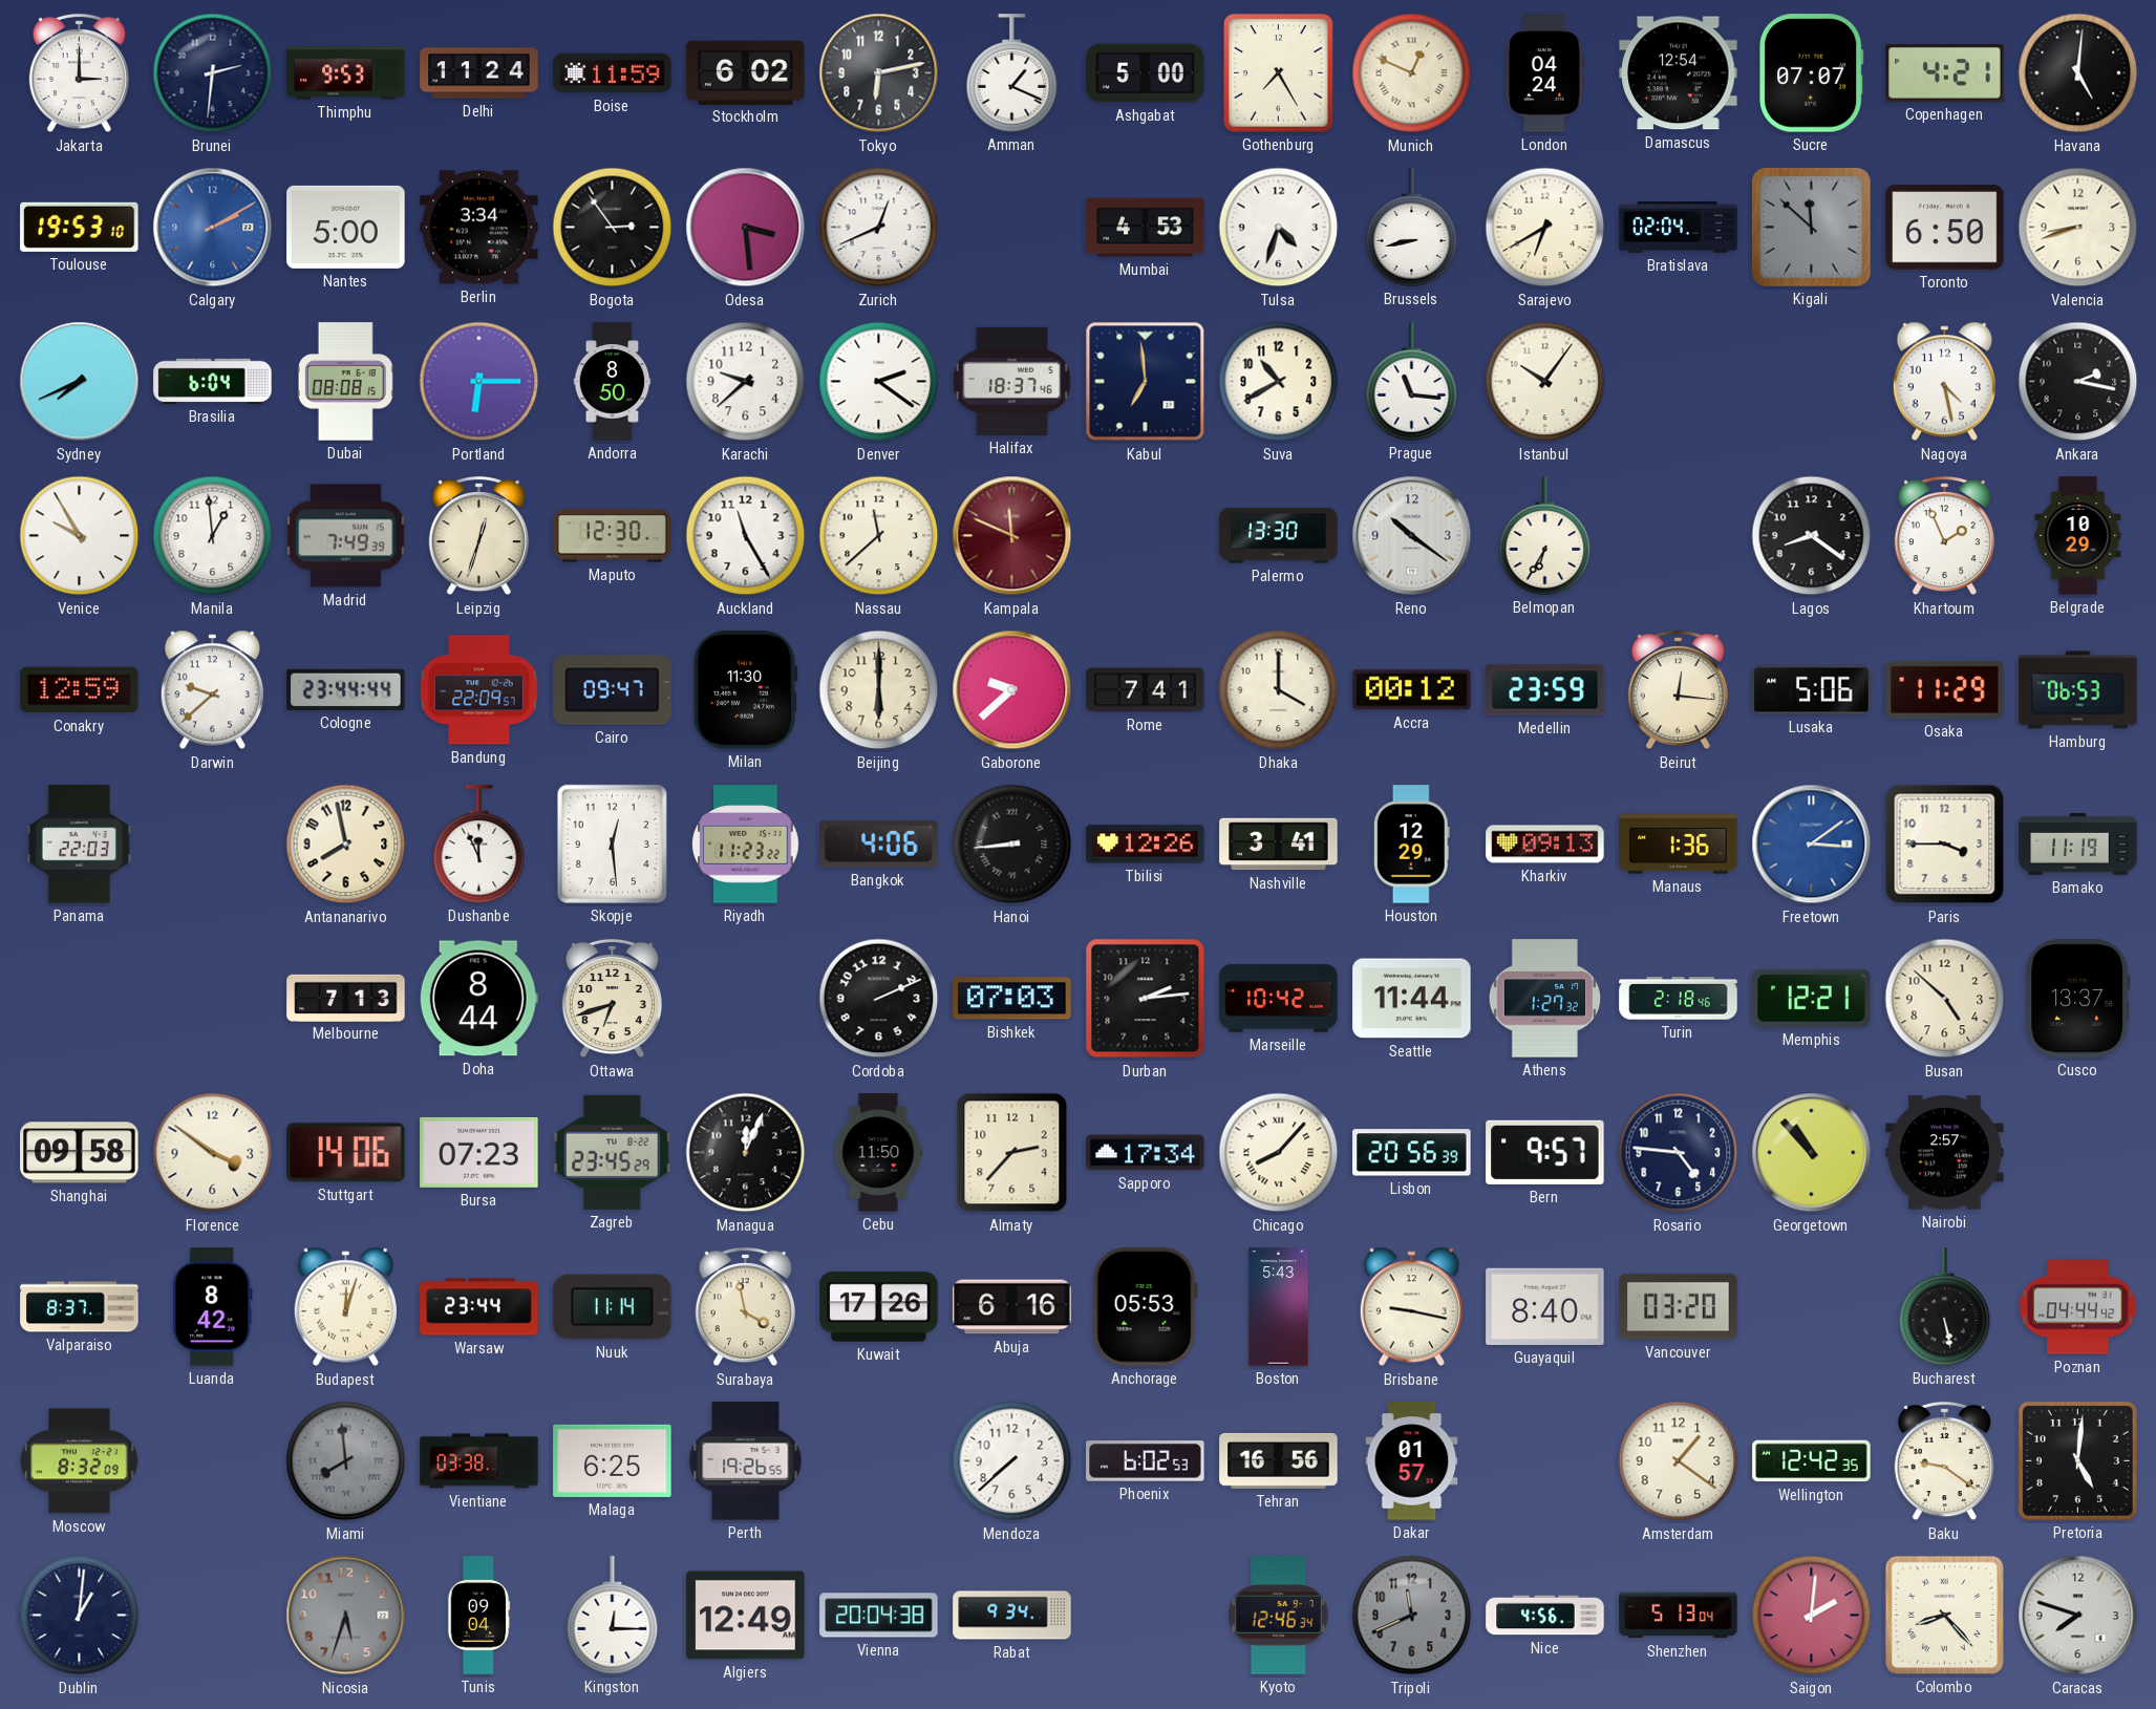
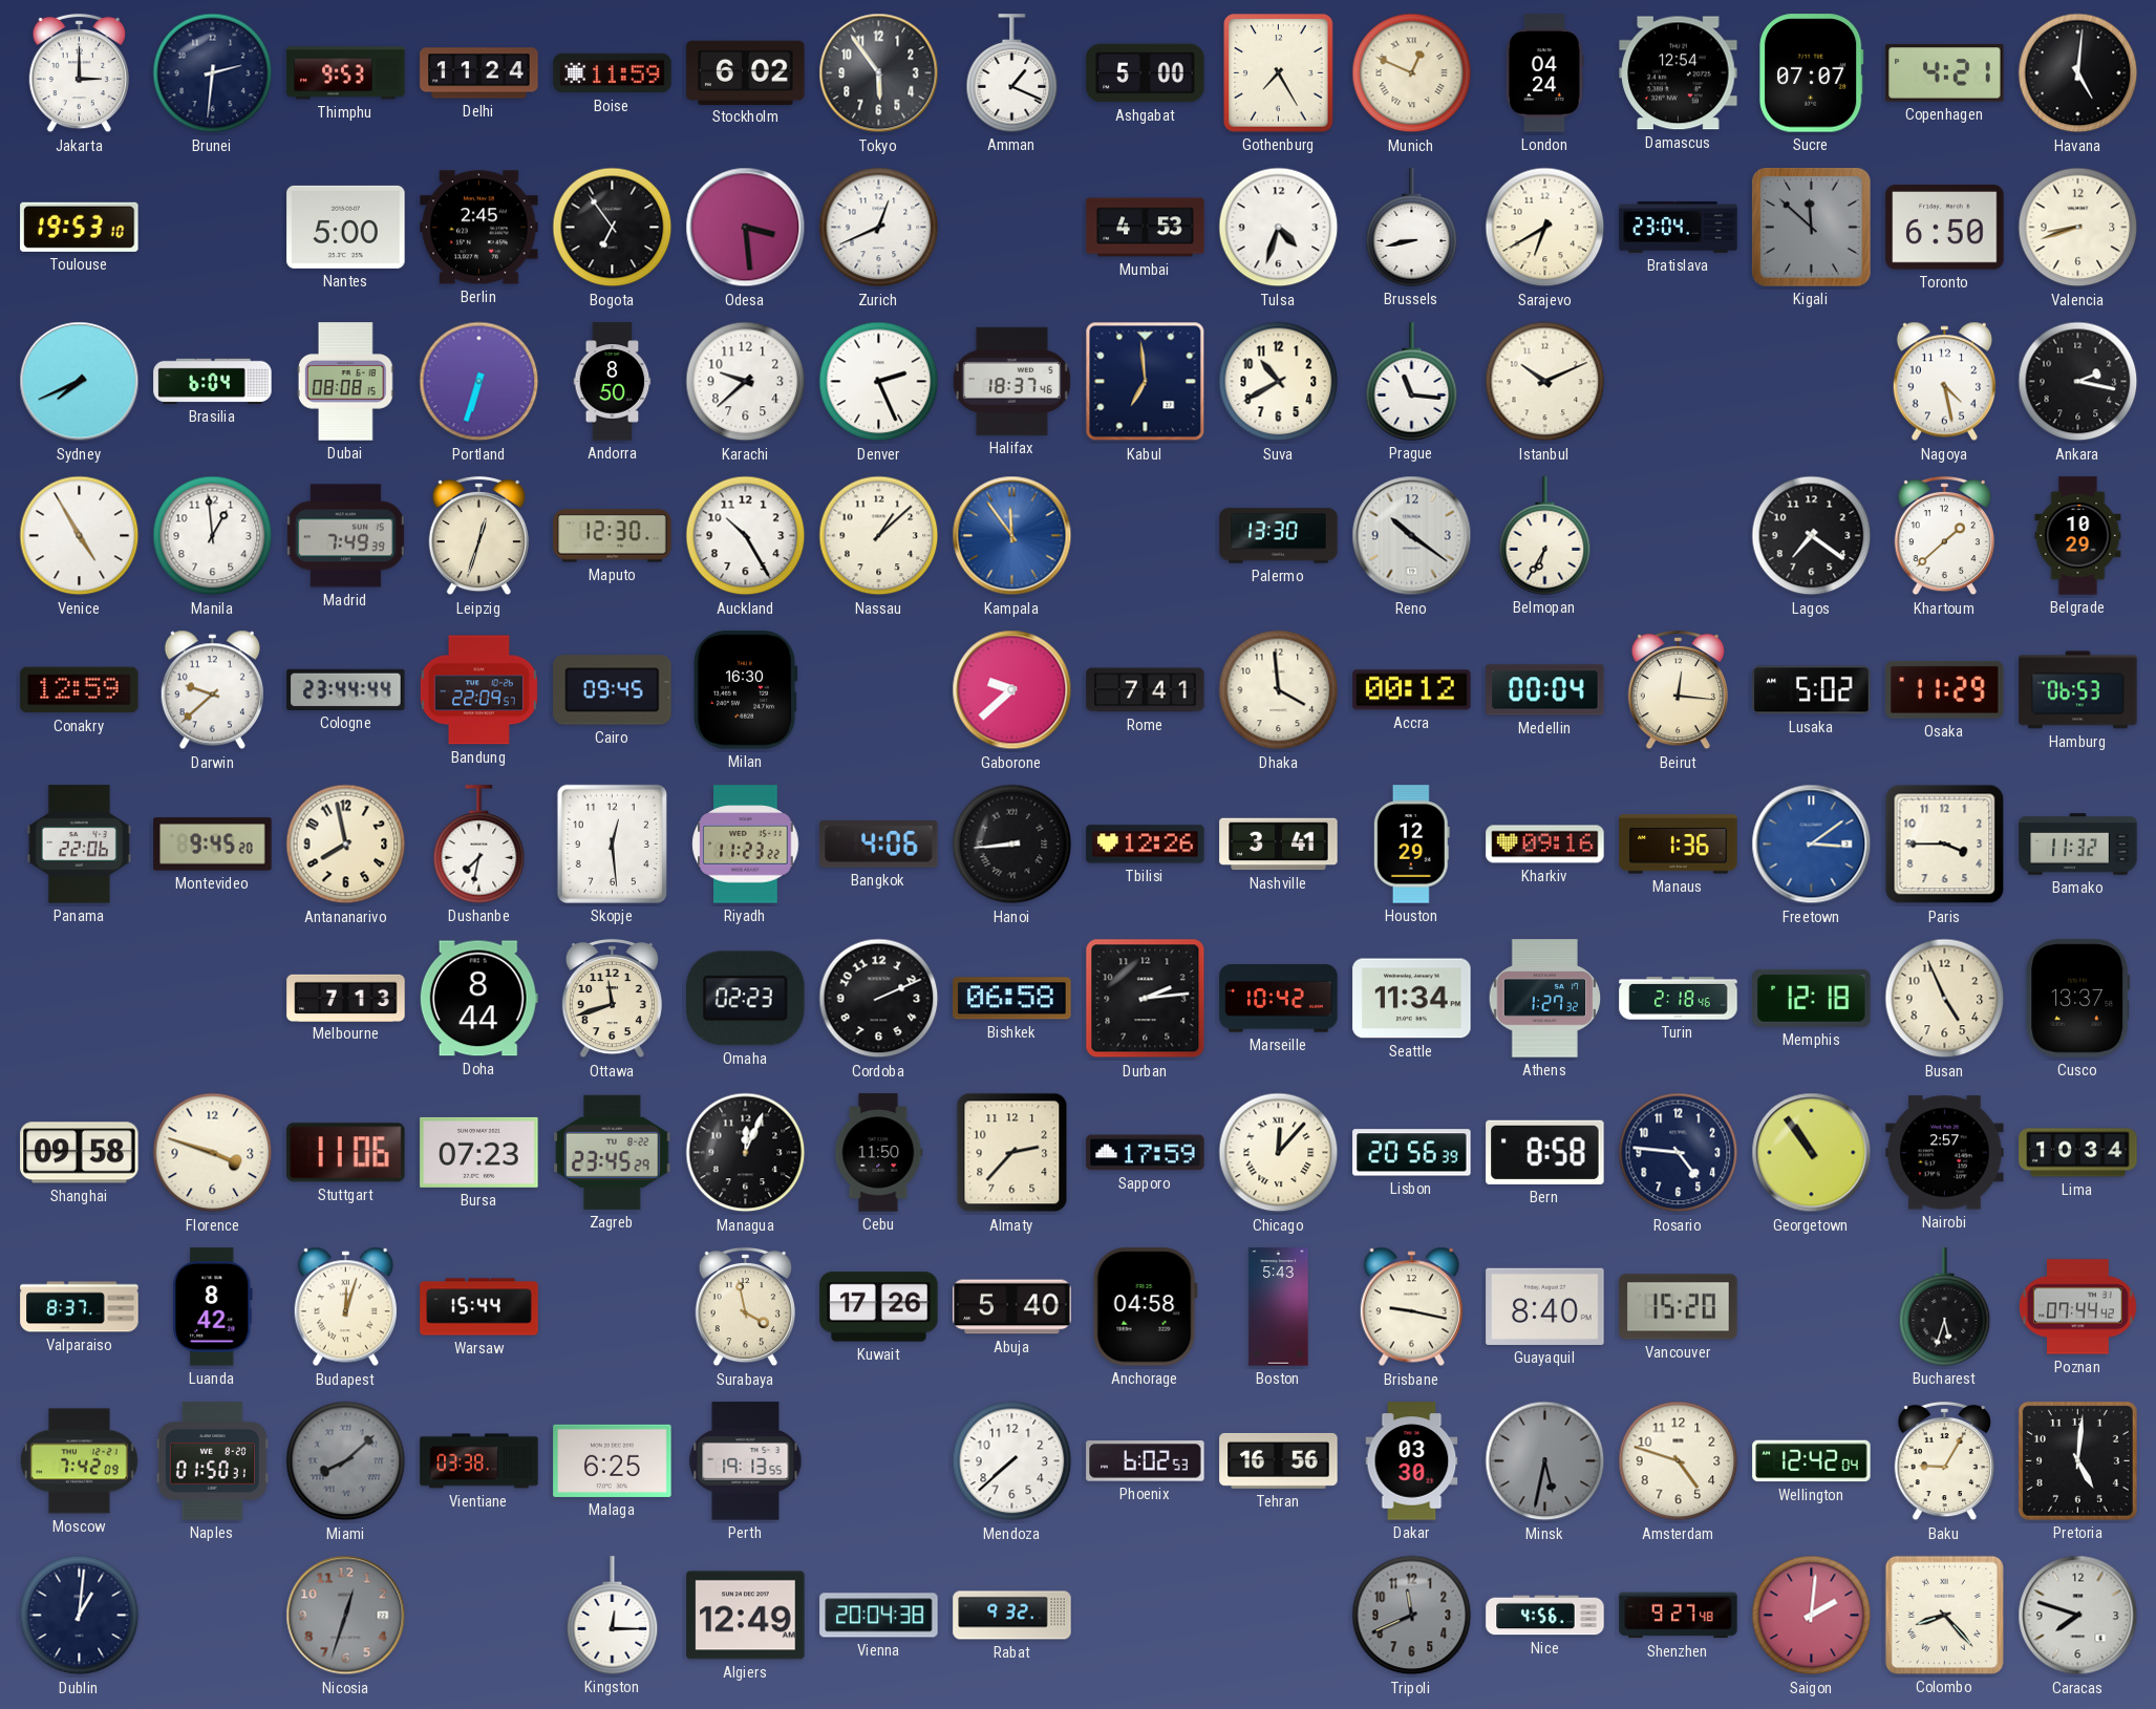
Tokyo: 6:13 -> 5:54 (879, 73)
Calgary: 2:10 -> none (213, 228)
Berlin: 3:34 -> 2:45 (479, 228)
Bogota: 2:54 -> 6:54 (613, 228)
Bratislava: 02:04 -> 23:04 (1679, 228)
Portland: 6:15 -> 6:33 (479, 382)
Denver: 2:21 -> 2:26 (879, 382)
Istanbul: 10:06 -> 10:11 (1545, 382)
Venice: 9:55 -> 4:55 (80, 536)
Auckland: 11:25 -> 10:25 (746, 536)
Nassau: 11:38 -> 1:08 (879, 536)
Kampala: 11:49 -> 11:54 (1012, 536)
Kampala dial: burgundy -> blue (1012, 536)
Lagos: 8:21 -> 7:21 (1812, 536)
Khartoum: 1:56 -> 1:38 (1944, 536)
Cairo: 09:47 -> 09:45 (613, 690)
Milan: 11:30 -> 16:30 (745, 690)
Beijing: 6:00 -> none (879, 690)
Dhaka: 4:00 -> 3:59 (1279, 690)
Medellin: 23:59 -> 00:04 (1545, 690)
Lusaka: 5:06 -> 5:02 (1812, 690)
Panama: 22:03 -> 22:06 (79, 845)
Montevideo: none -> 9:45 (213, 845)
Dushanbe: 11:56 -> 7:32 (479, 845)
Kharkiv: 09:13 -> 09:16 (1545, 845)
Bamako: 11:19 -> 11:32 (2078, 845)
Ottawa: 6:42 -> 11:42 (612, 999)
Omaha: none -> 02:23 (746, 999)
Bishkek: 07:03 -> 06:58 (1012, 999)
Seattle: 11:44 -> 11:34 (1412, 999)
Memphis: 12:21 -> 12:18 (1812, 998)
Busan: 4:52 -> 4:56 (1945, 999)
Florence: 3:51 -> 3:48 (213, 1153)
Stuttgart: 14:06 -> 11:06 (346, 1153)
Sapporo: 17:34 -> 17:59 (1146, 1153)
Chicago: 8:07 -> 12:07 (1279, 1153)
Bern: 9:57 -> 8:58 (1545, 1152)
Georgetown: 10:53 -> 10:54 (1812, 1153)
Lima: none -> 10:34 (2078, 1153)
Warsaw: 23:44 -> 15:44 (479, 1307)
Nuuk: 11:14 -> none (613, 1307)
Abuja: 6:16 -> 5:40 (1012, 1307)
Anchorage: 05:53 -> 04:58 (1145, 1307)
Vancouver: 03:20 -> 15:20 (1679, 1307)
Bucharest: 5:28 -> 5:33 (1945, 1307)
Poznan: 04:44 -> 07:44 (2077, 1307)
Moscow: 8:32 -> 7:42 (80, 1461)
Naples: none -> 01:50 (212, 1461)
Miami: 7:59 -> 8:08 (346, 1461)
Perth: 19:26 -> 19:13 (746, 1461)
Dakar: 01:57 -> 03:30 (1412, 1461)
Minsk: none -> 5:32 (1545, 1461)
Amsterdam: 1:21 -> 4:48 (1679, 1461)
Wellington: 12:42:35 -> 12:42:04 (1812, 1461)
Baku: 9:21 -> 9:05 (1944, 1461)
Nicosia: 5:33 -> 12:33 (346, 1616)
Tunis: 09:04 -> none (478, 1616)
Rabat: 9:34 -> 9:32 (1012, 1616)
Kyoto: 12:46 -> none (1278, 1616)
Shenzhen: 5:13 -> 9:27 (1679, 1616)
